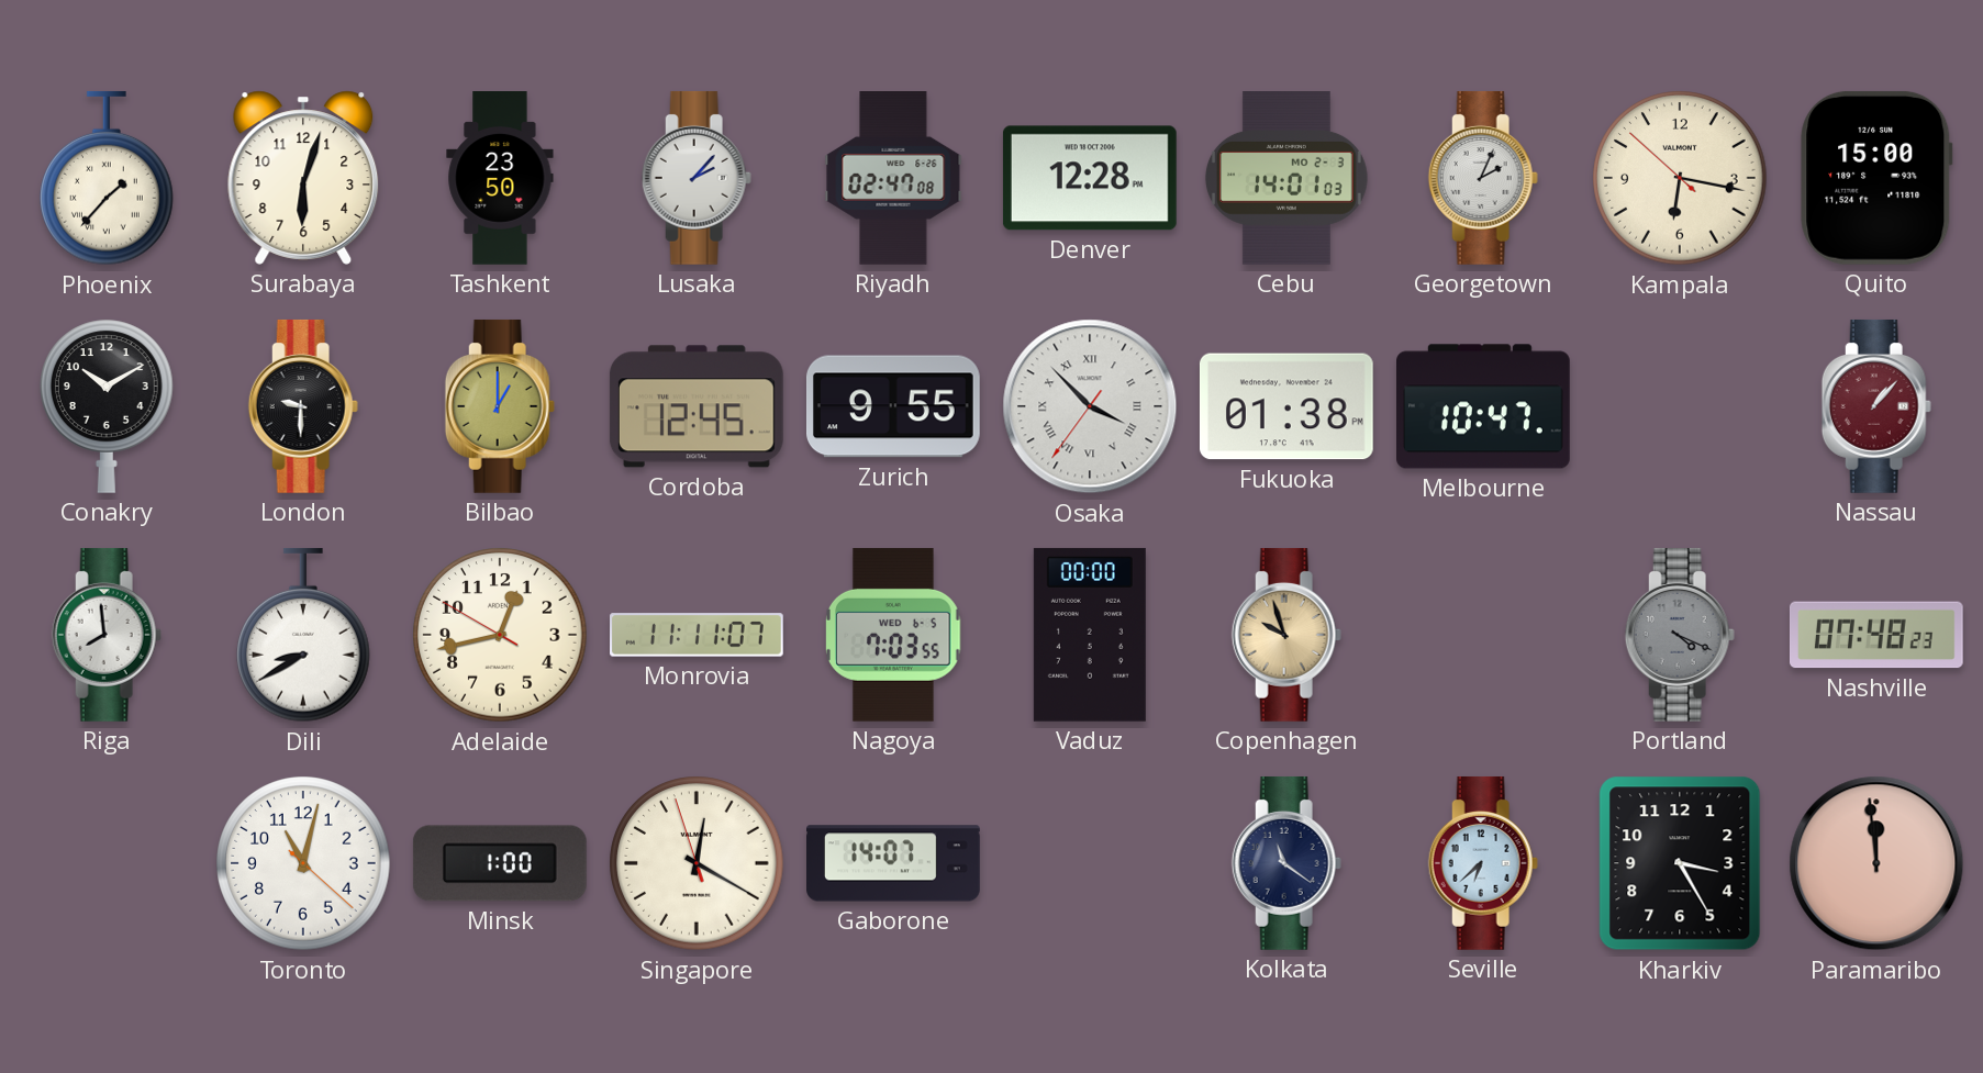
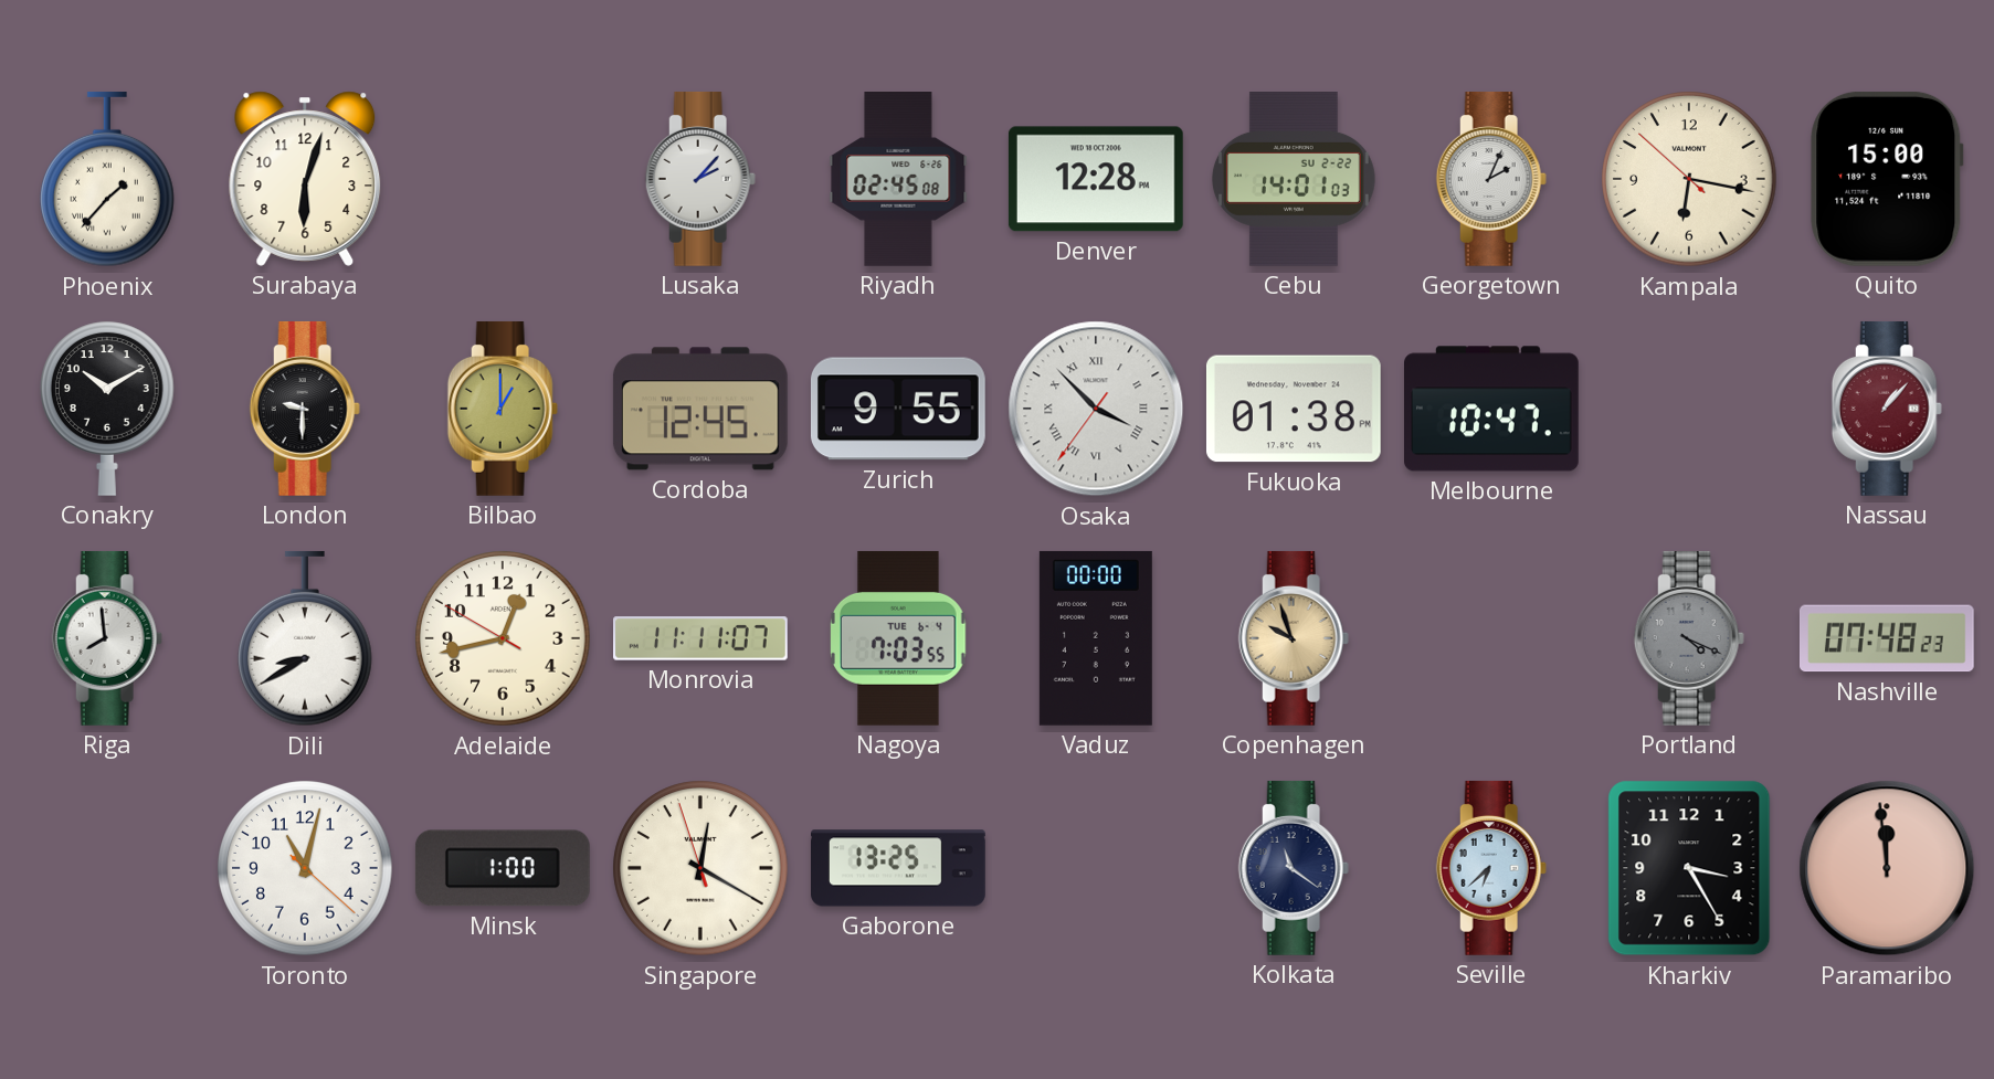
Tashkent: 23:50 -> none (500, 179)
Riyadh: 02:47 -> 02:45 (898, 180)
Cebu date: MO 2-3 -> SU 2-22 (1294, 180)
Nagoya date: WED 6-5 -> TUE 6-4 (898, 638)
Gaborone: 14:07 -> 13:25 (899, 868)
